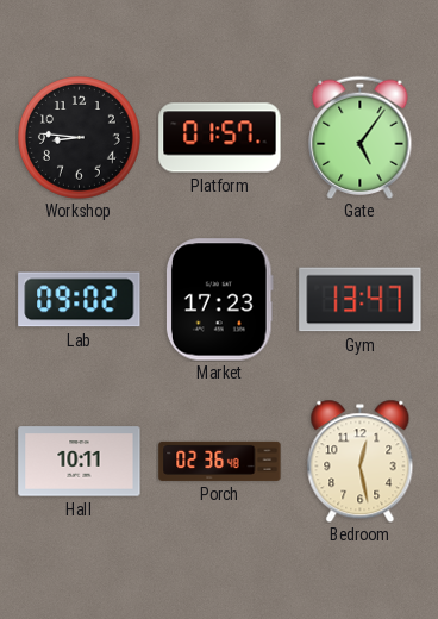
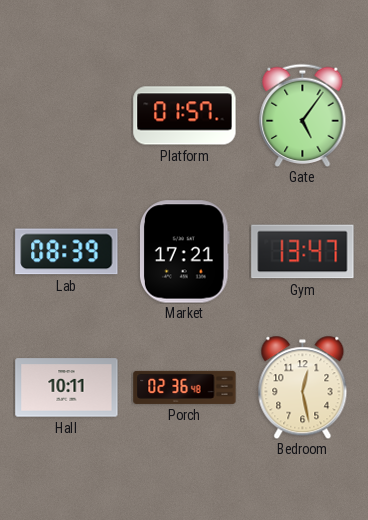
Workshop: 8:46 -> none (80, 138)
Lab: 09:02 -> 08:39 (67, 252)
Market: 17:23 -> 17:21 (185, 252)
